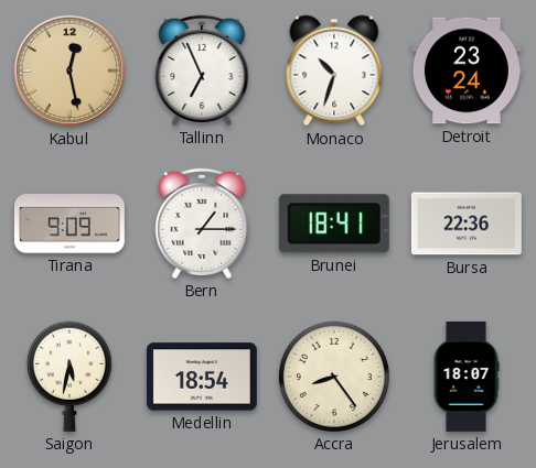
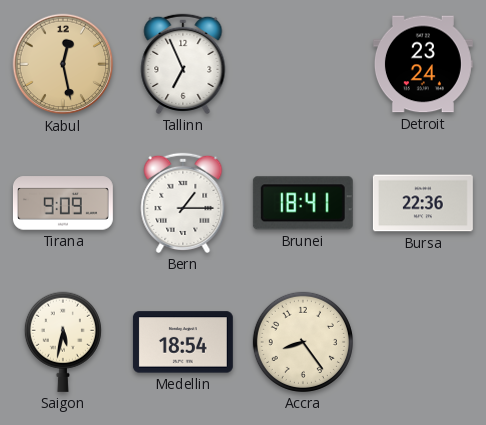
Monaco: 10:33 -> none (334, 70)
Jerusalem: 18:07 -> none (467, 377)
